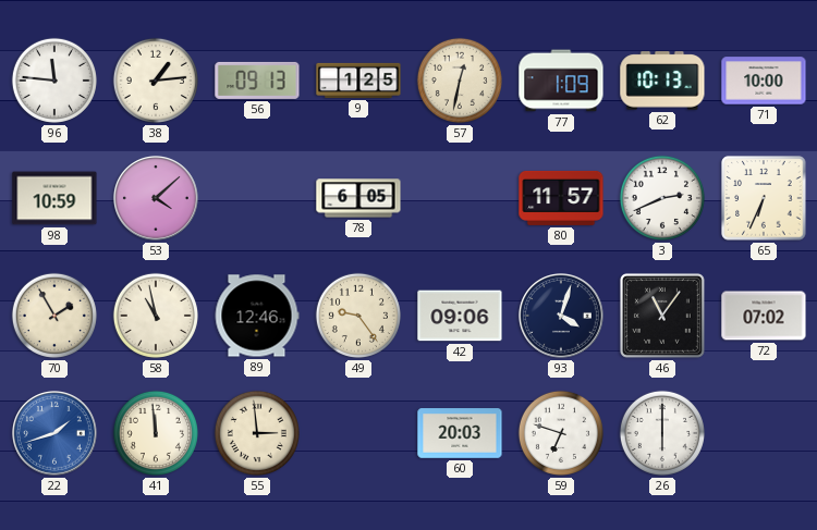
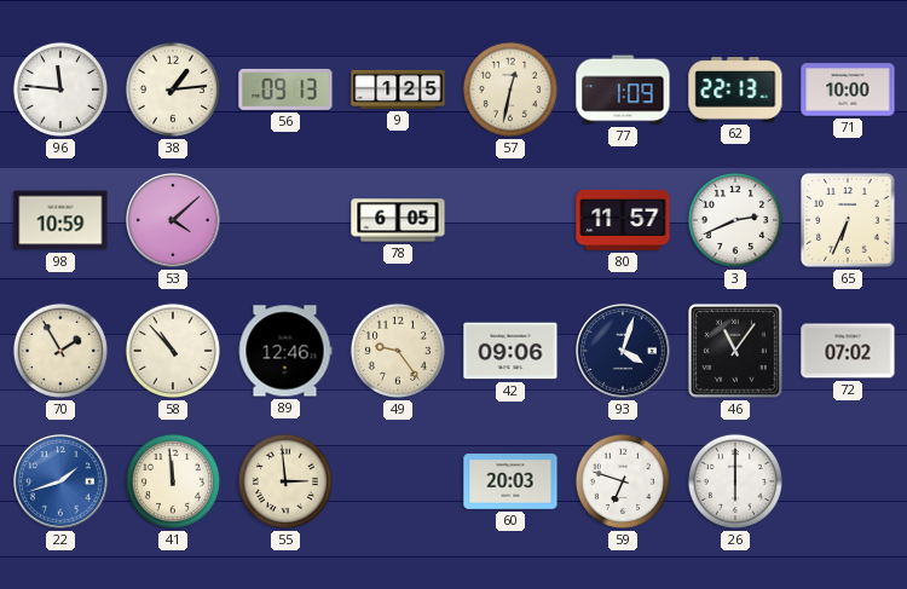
62: 10:13 -> 22:13 (735, 89)
58: 10:58 -> 10:53 (173, 351)
